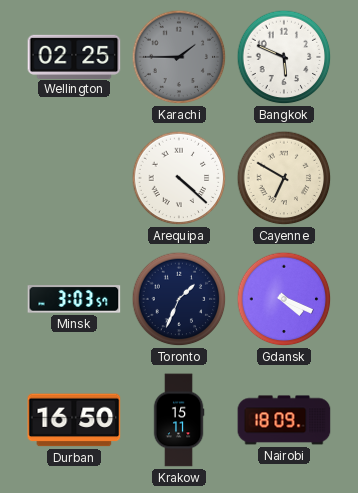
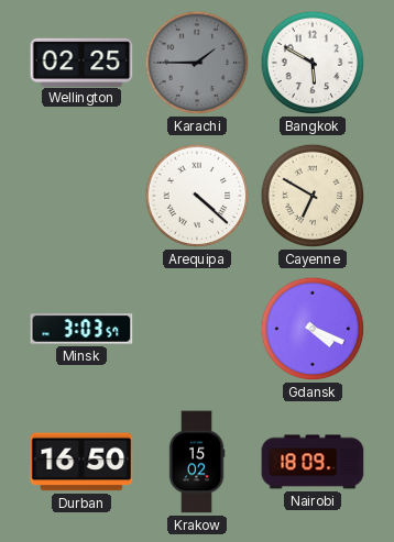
Bangkok: 5:49 -> 5:50 (313, 63)
Toronto: 1:34 -> none (179, 299)
Krakow: 15:11 -> 15:02 (197, 462)
